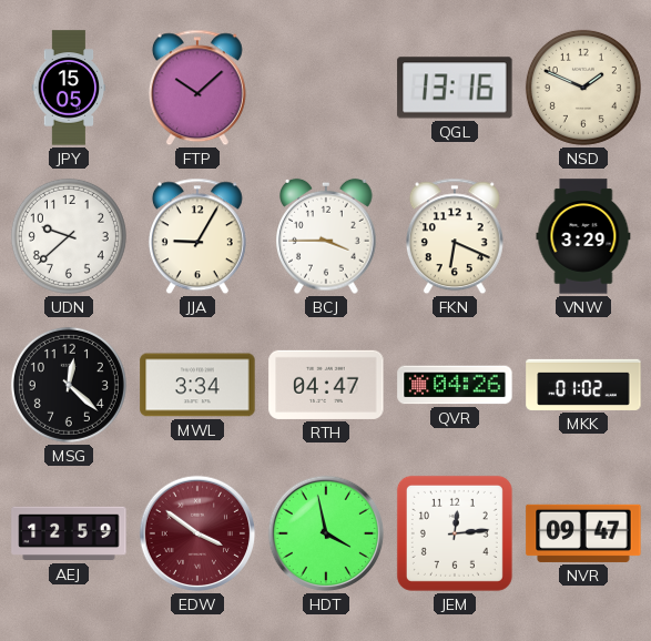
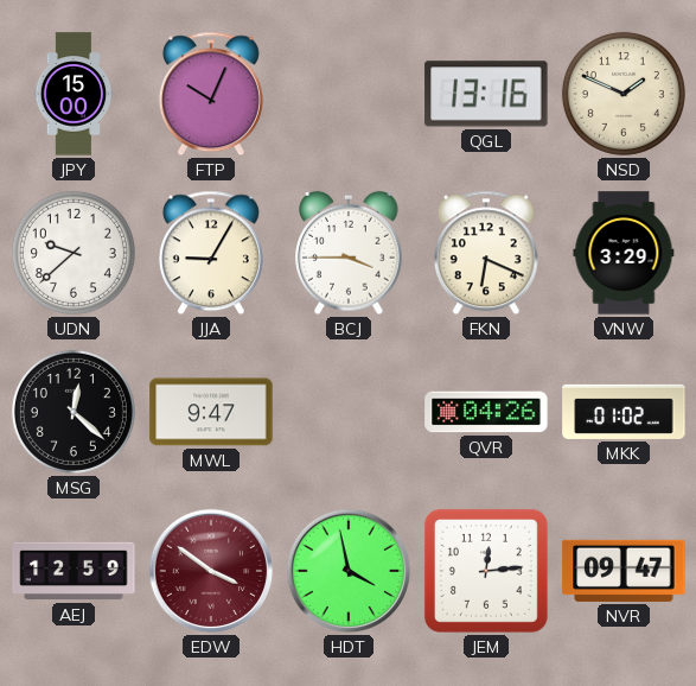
JPY: 15:05 -> 15:00 (74, 94)
FTP: 10:08 -> 10:04 (211, 94)
MWL: 3:34 -> 9:47 (211, 412)
RTH: 04:47 -> none (326, 385)
